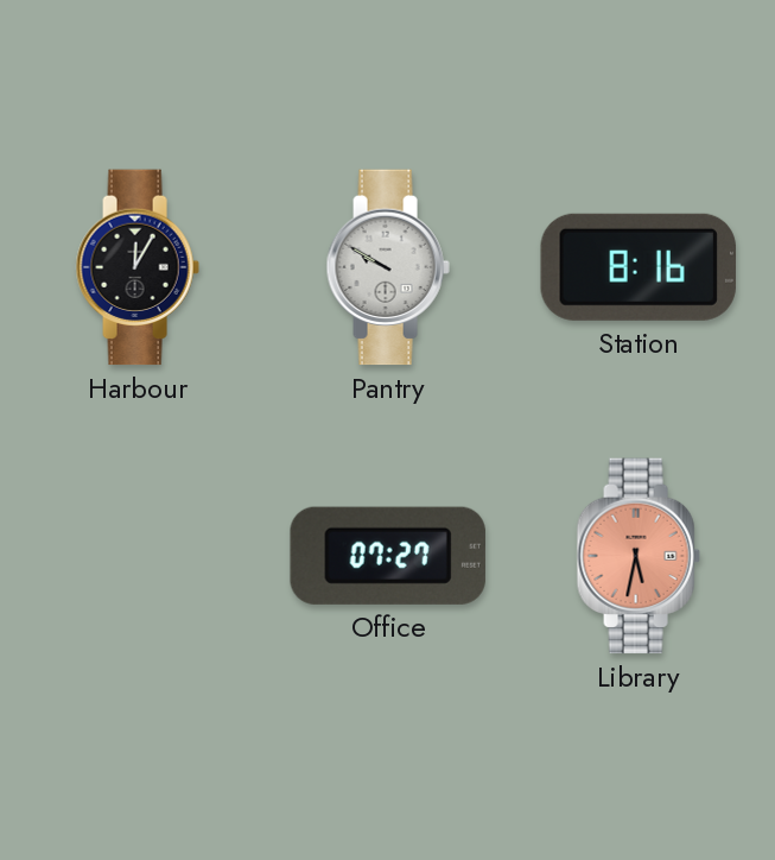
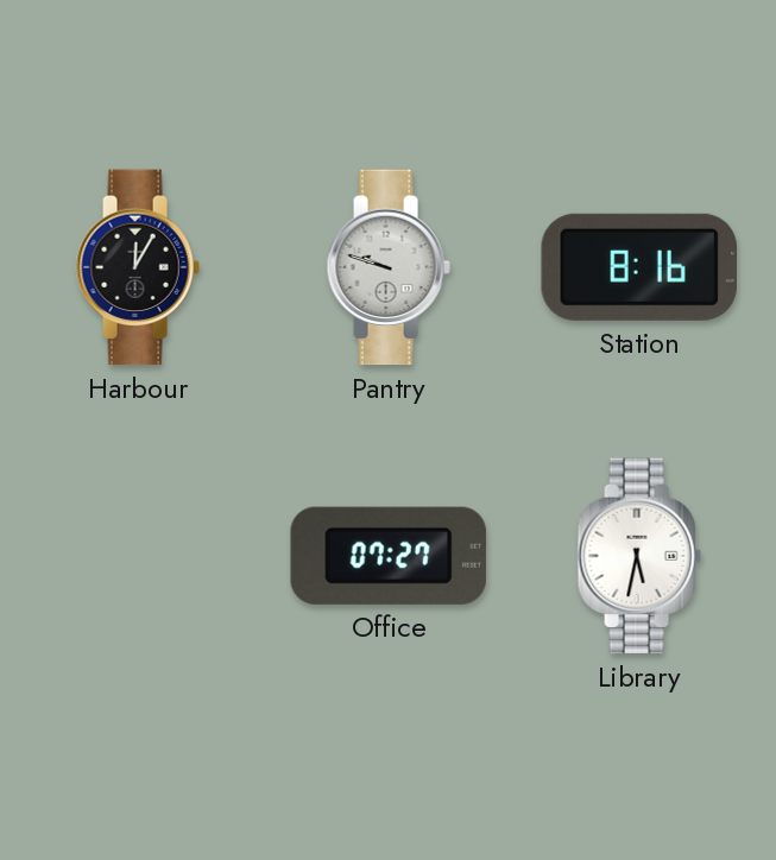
Pantry: 9:50 -> 9:48 (389, 267)
Library dial: salmon -> white (639, 556)
